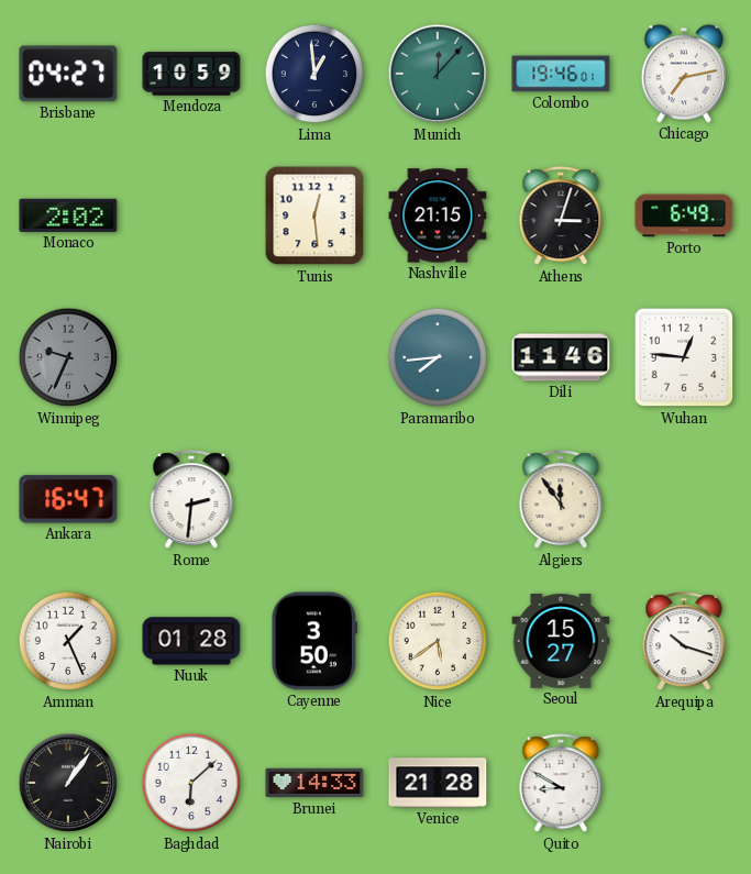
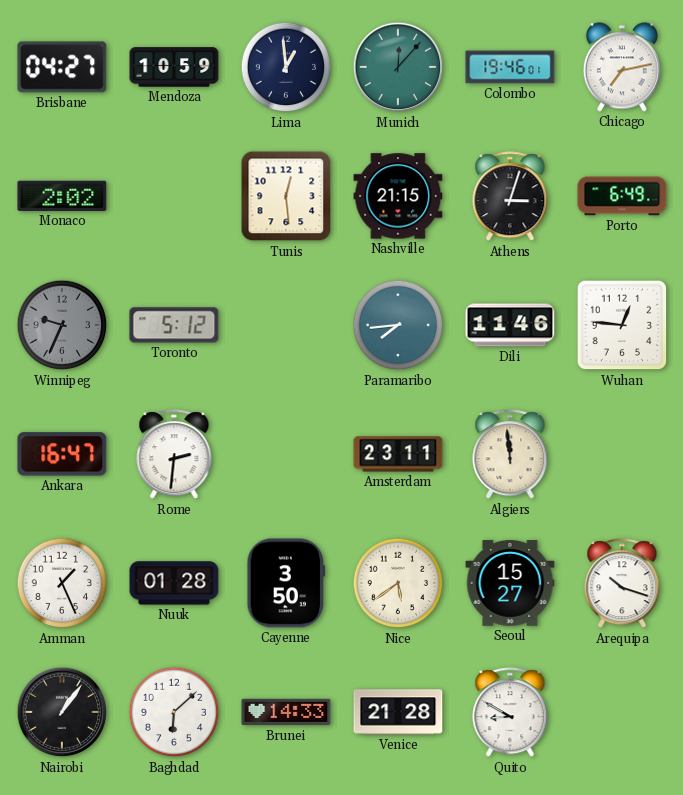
Toronto: none -> 5:12 (174, 325)
Amsterdam: none -> 23:11 (398, 454)
Algiers: 11:54 -> 11:59 (510, 455)
